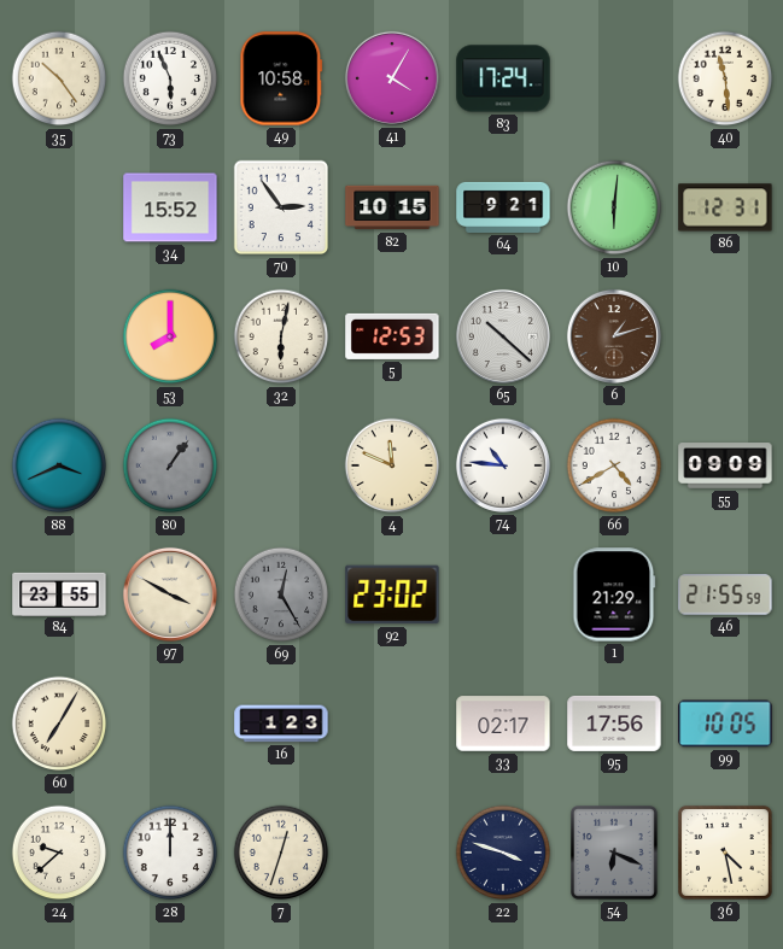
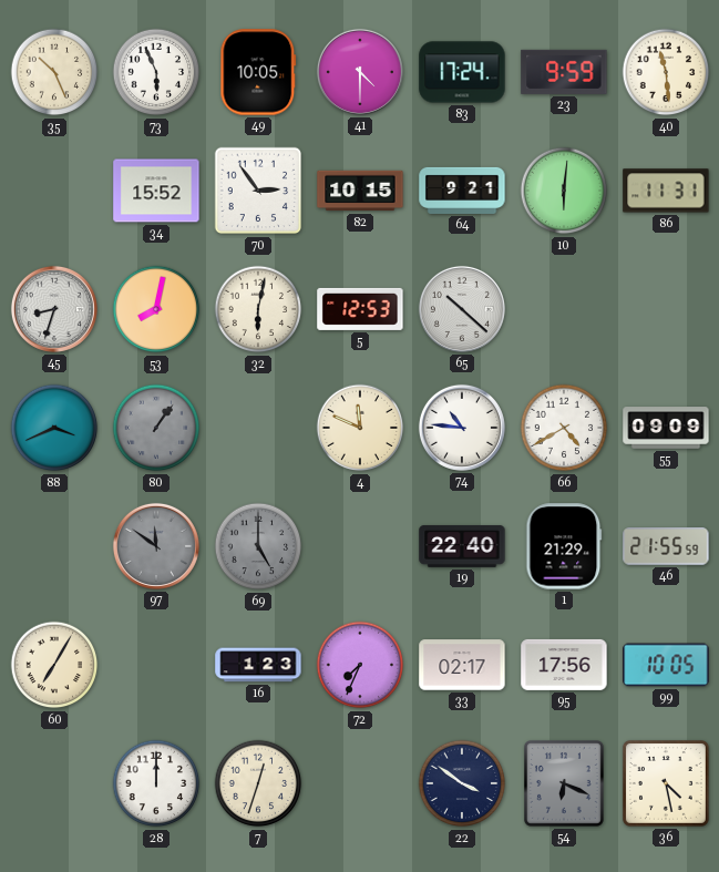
35: 10:24 -> 10:26 (54, 72)
49: 10:58 -> 10:05 (258, 72)
41: 4:05 -> 4:30 (360, 72)
23: none -> 9:59 (564, 72)
86: 12:31 -> 11:31 (666, 191)
45: none -> 8:33 (54, 309)
53: 8:00 -> 8:02 (156, 309)
6: 1:12 -> none (614, 336)
84: 23:55 -> none (59, 593)
97: 3:50 -> 11:51 (156, 546)
97 dial: cream -> grey (156, 546)
69: 12:25 -> 5:00 (258, 546)
92: 23:02 -> none (392, 594)
19: none -> 22:40 (462, 546)
72: none -> 7:34 (360, 665)
24: 9:38 -> none (59, 853)
22: 3:48 -> 3:51 (462, 783)
